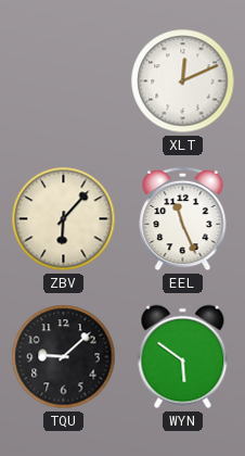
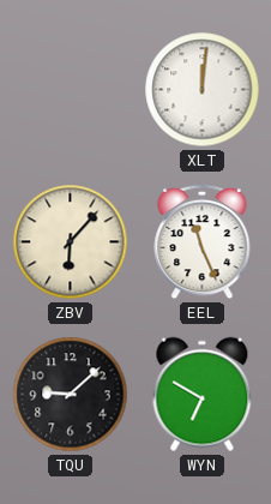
XLT: 12:11 -> 12:01 (203, 90)
WYN: 5:51 -> 6:50 (203, 395)
